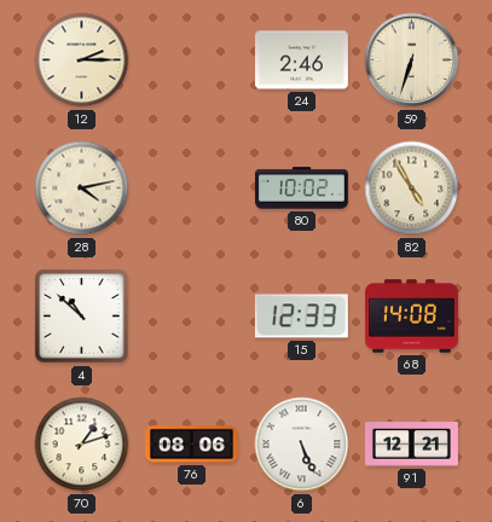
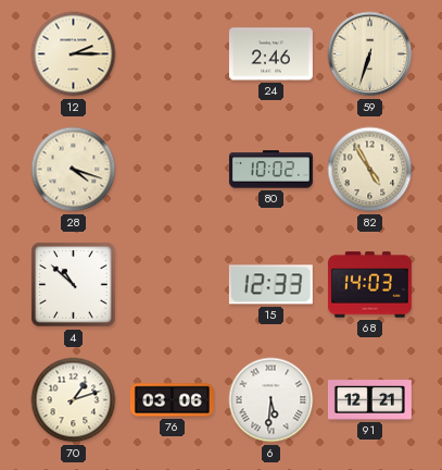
28: 4:13 -> 4:18 (74, 170)
68: 14:08 -> 14:03 (369, 285)
76: 08:06 -> 03:06 (172, 400)
6: 5:26 -> 5:31 (271, 400)
